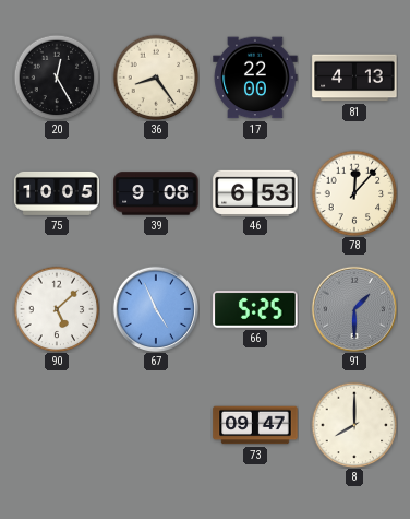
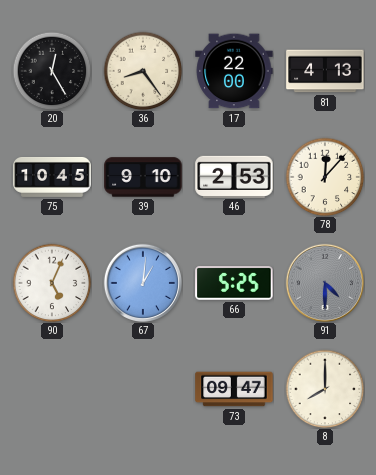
75: 10:05 -> 10:45 (52, 177)
39: 9:08 -> 9:10 (143, 177)
46: 6:53 -> 2:53 (234, 176)
90: 5:08 -> 5:04 (52, 283)
67: 4:56 -> 1:01 (142, 282)
91: 1:30 -> 4:30 (324, 282)
